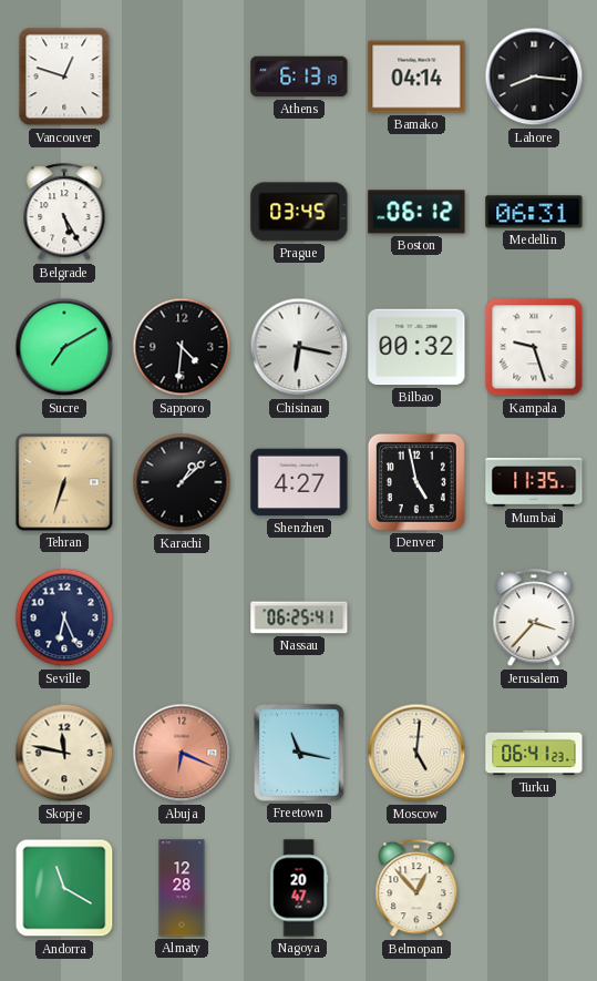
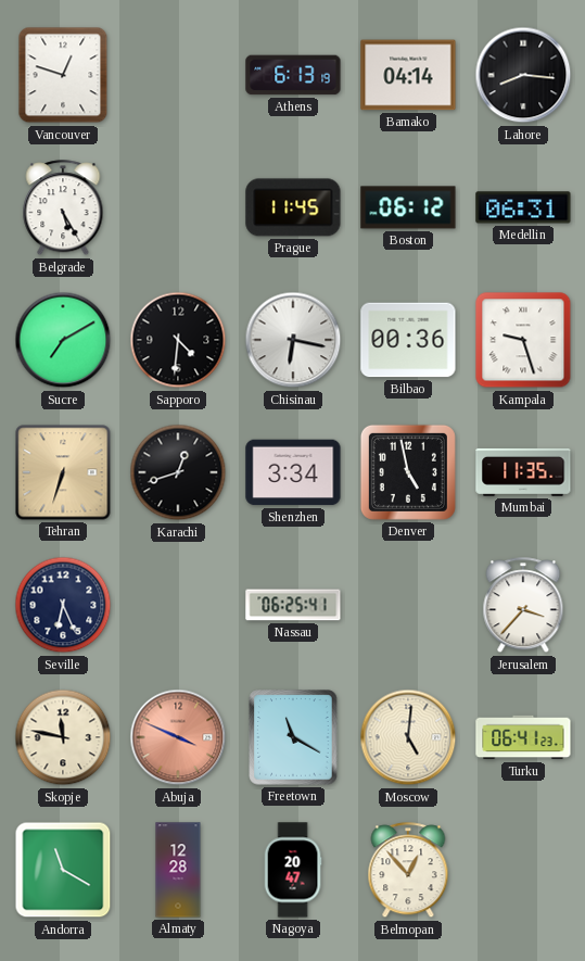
Prague: 03:45 -> 11:45 (293, 207)
Bilbao: 00:32 -> 00:36 (408, 340)
Karachi: 1:08 -> 12:42 (178, 472)
Shenzhen: 4:27 -> 3:34 (293, 472)
Abuja: 6:19 -> 3:49 (178, 737)
Freetown: 11:17 -> 11:20 (293, 737)
